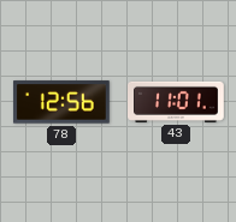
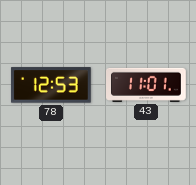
78: 12:56 -> 12:53 (51, 85)
